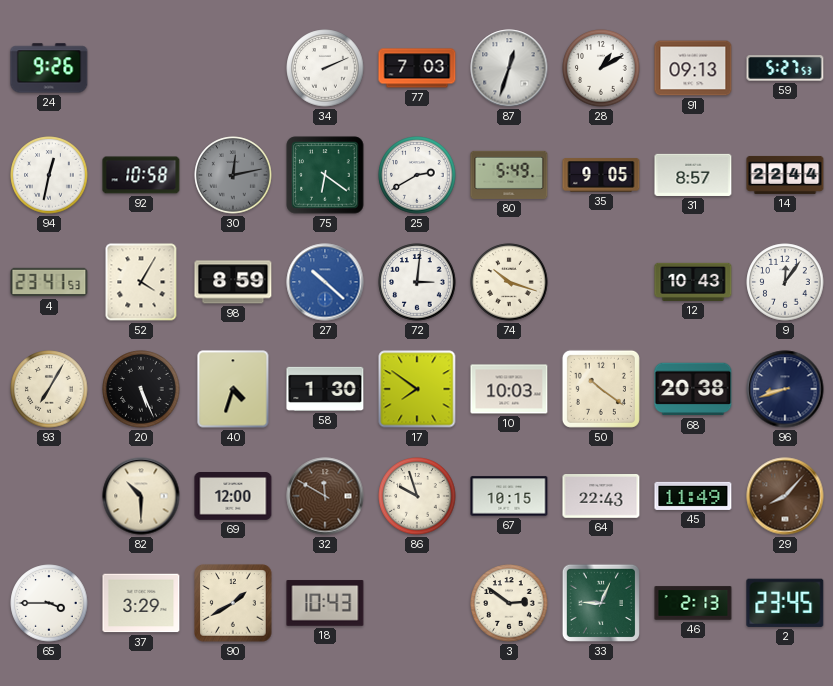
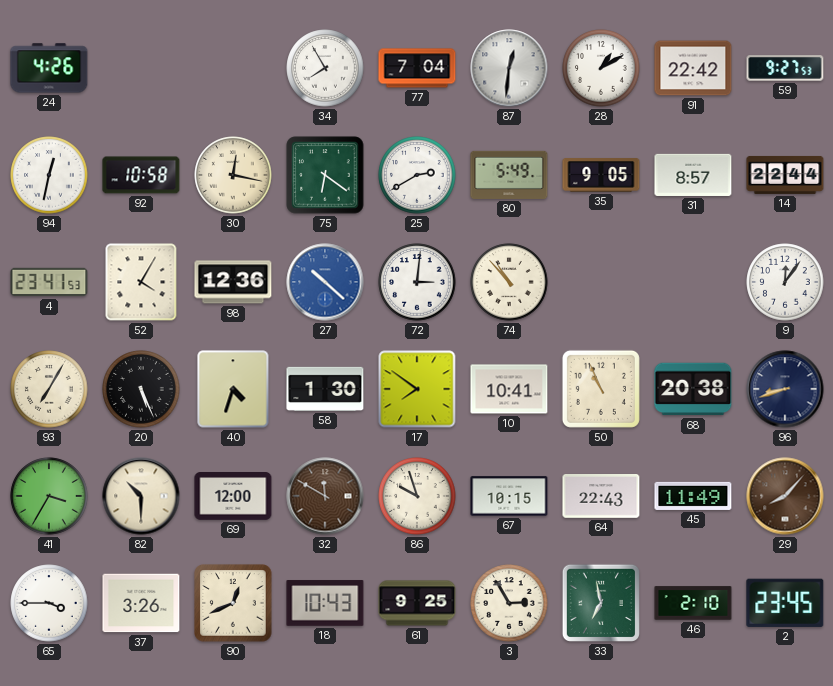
24: 9:26 -> 4:26 (49, 68)
34: 2:11 -> 7:55 (325, 68)
77: 7:03 -> 7:04 (417, 68)
87: 12:33 -> 12:31 (509, 68)
91: 09:13 -> 22:42 (693, 68)
59: 5:27 -> 9:27 (785, 68)
30: 12:13 -> 12:17 (233, 175)
30 dial: grey -> cream (233, 175)
98: 8:59 -> 12:36 (233, 282)
74: 10:18 -> 10:53 (509, 282)
12: 10:43 -> none (693, 282)
10: 10:03 -> 10:41 (509, 389)
50: 10:21 -> 10:56 (601, 389)
41: none -> 3:35 (49, 496)
37: 3:29 -> 3:26 (141, 603)
90: 1:40 -> 12:41 (233, 603)
61: none -> 9:25 (417, 603)
3: 2:51 -> 2:55 (509, 603)
33: 9:04 -> 6:58 (601, 603)
46: 2:13 -> 2:10 (693, 603)
